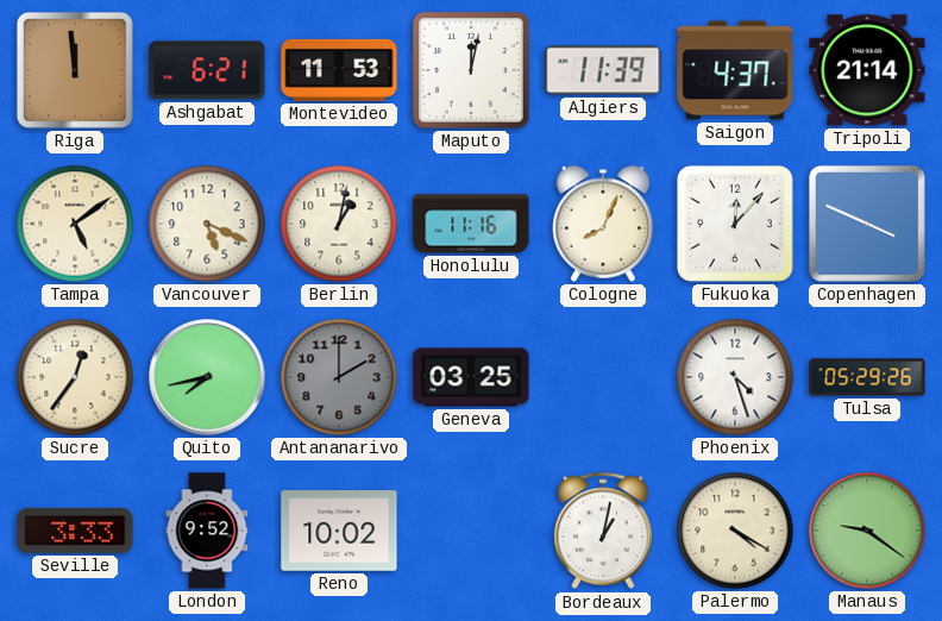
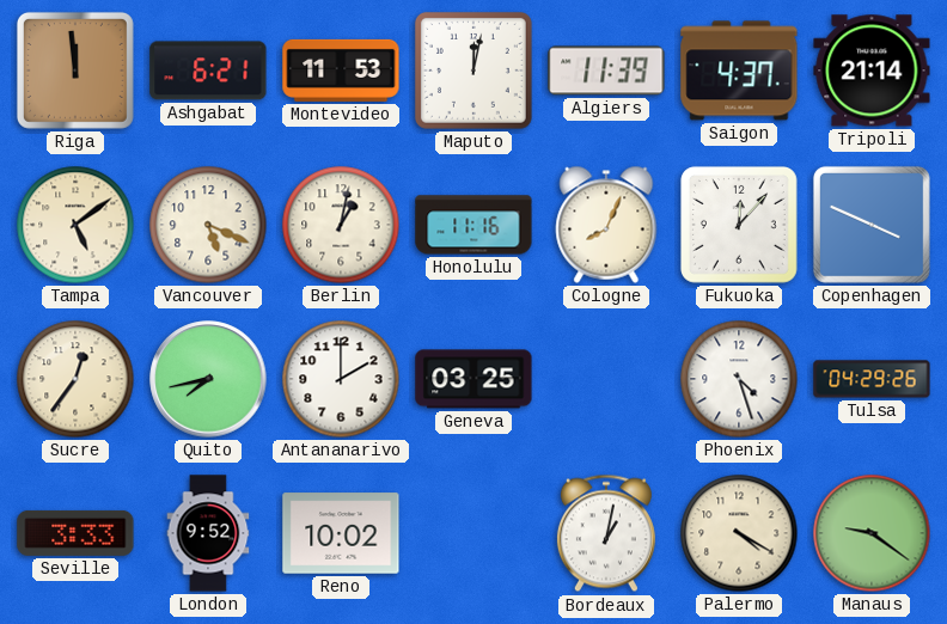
Antananarivo dial: grey -> white (341, 379)
Tulsa: 05:29 -> 04:29 (872, 379)
